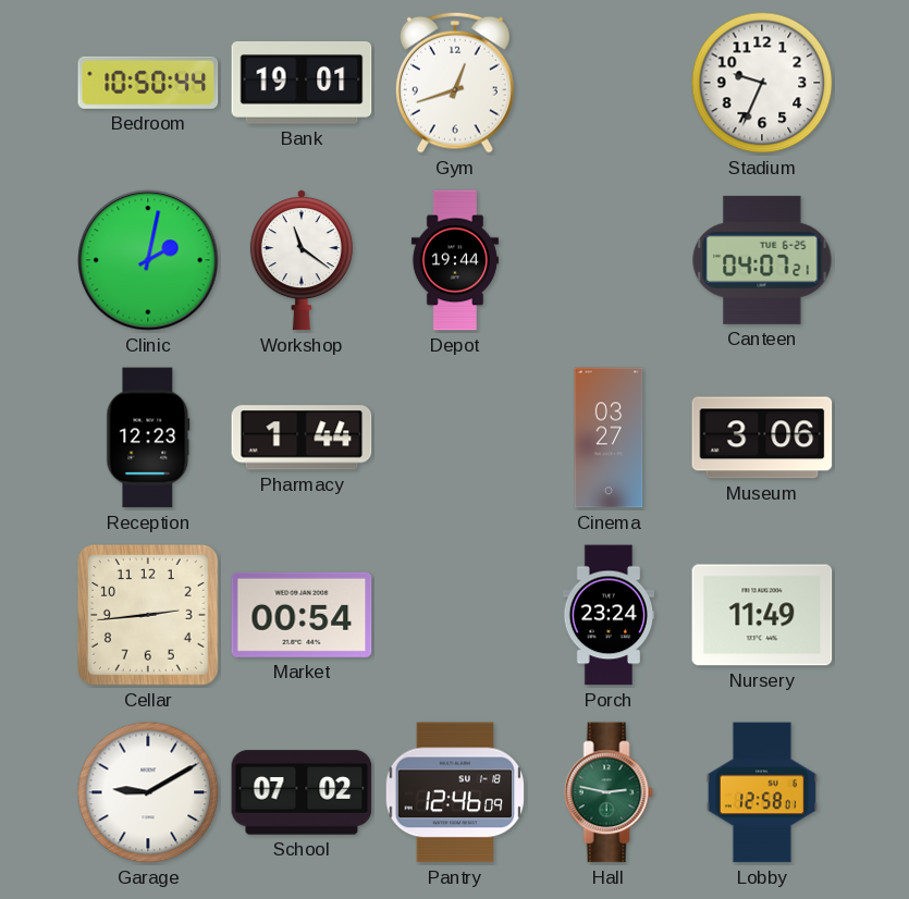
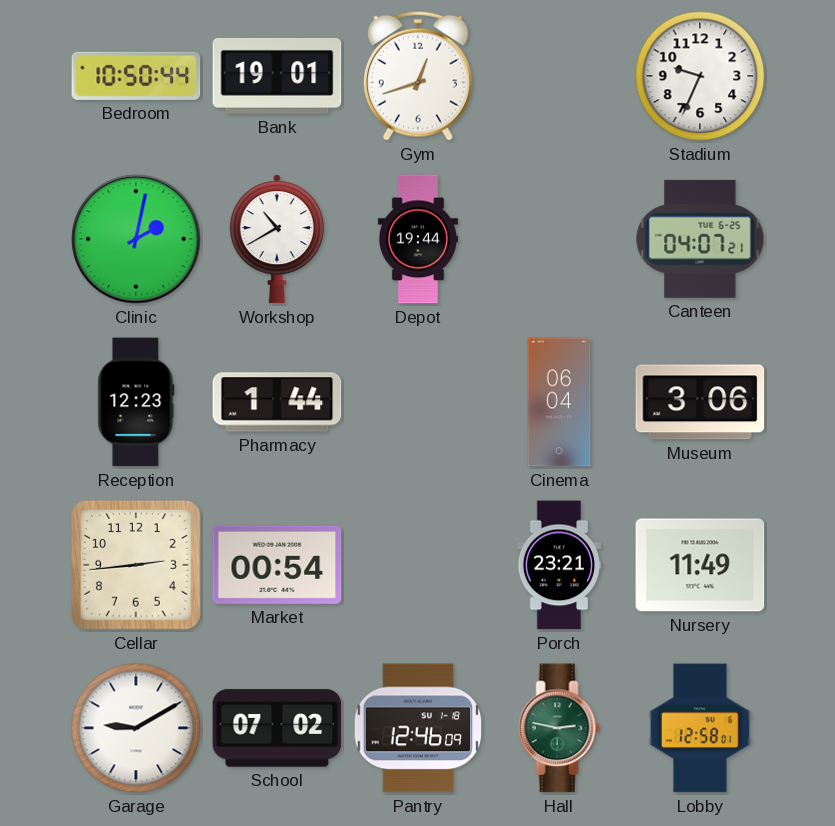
Workshop: 11:21 -> 10:40 (277, 239)
Cinema: 03:27 -> 06:04 (559, 402)
Porch: 23:24 -> 23:21 (559, 565)
